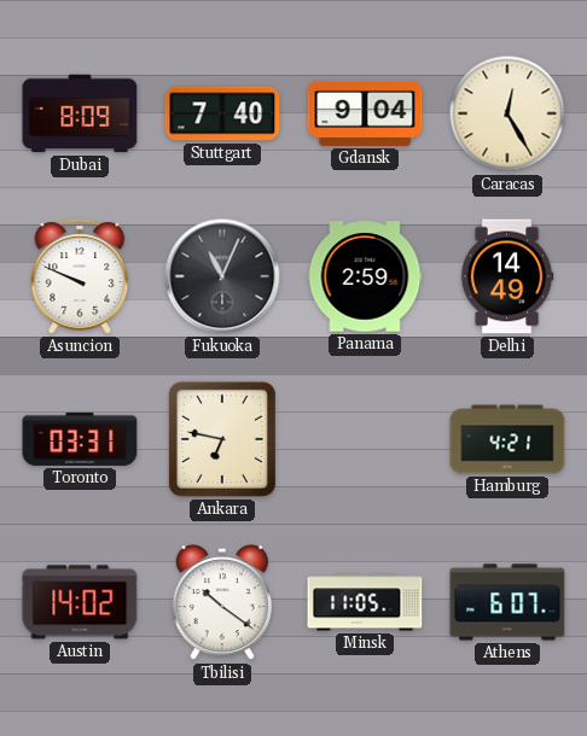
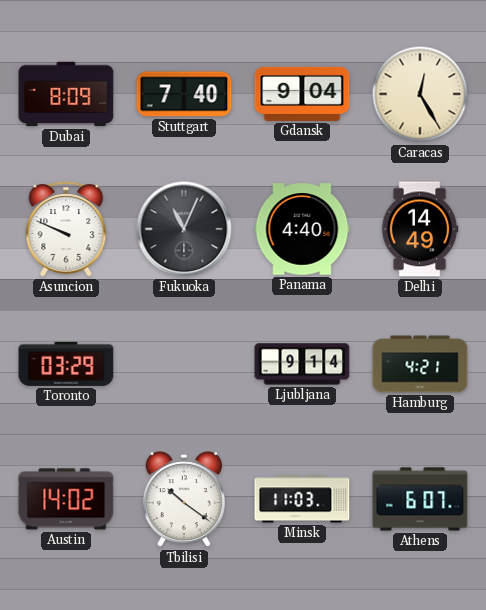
Panama: 2:59 -> 4:40 (302, 229)
Toronto: 03:31 -> 03:29 (66, 364)
Ankara: 6:47 -> none (222, 439)
Ljubljana: none -> 9:14 (302, 364)
Minsk: 11:05 -> 11:03 (302, 499)
